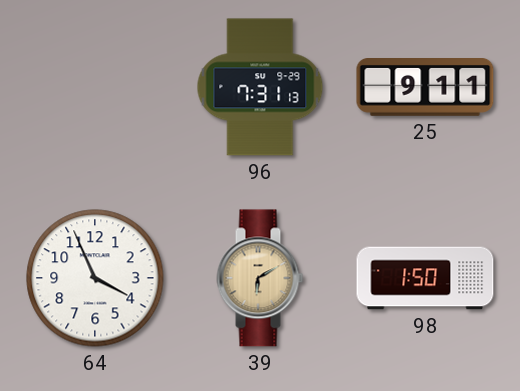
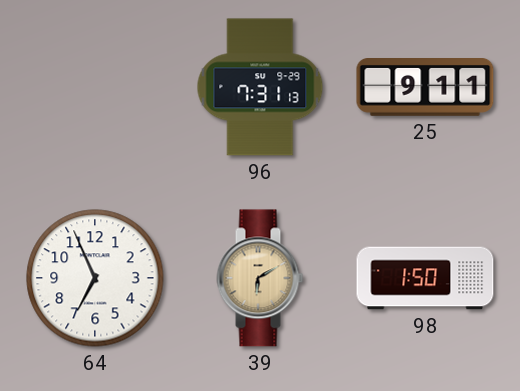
64: 3:56 -> 6:56 (95, 278)
